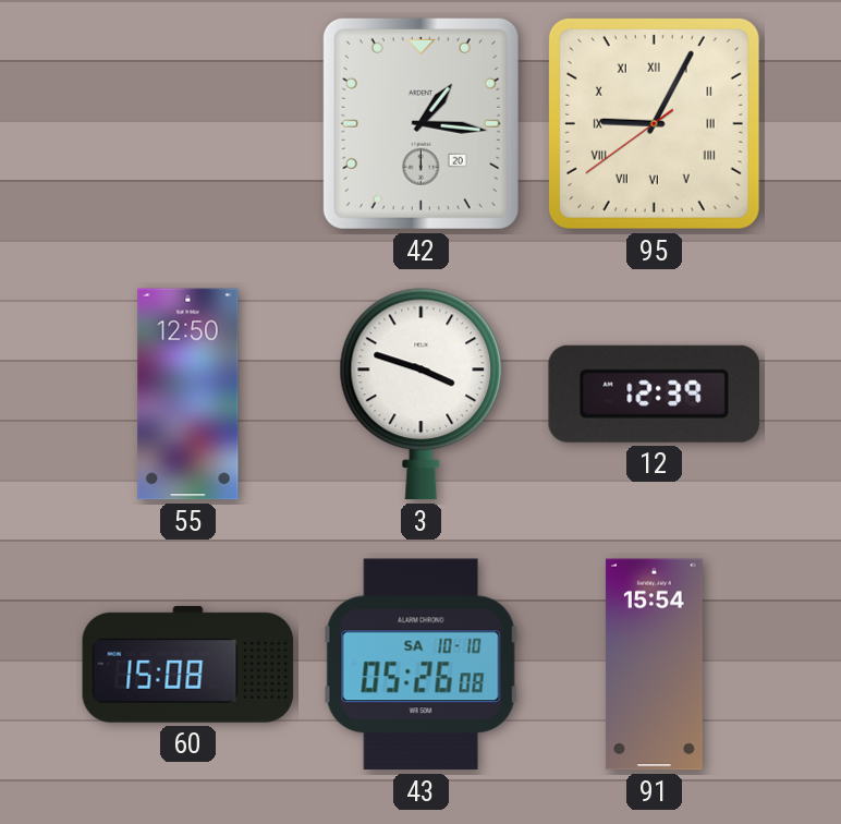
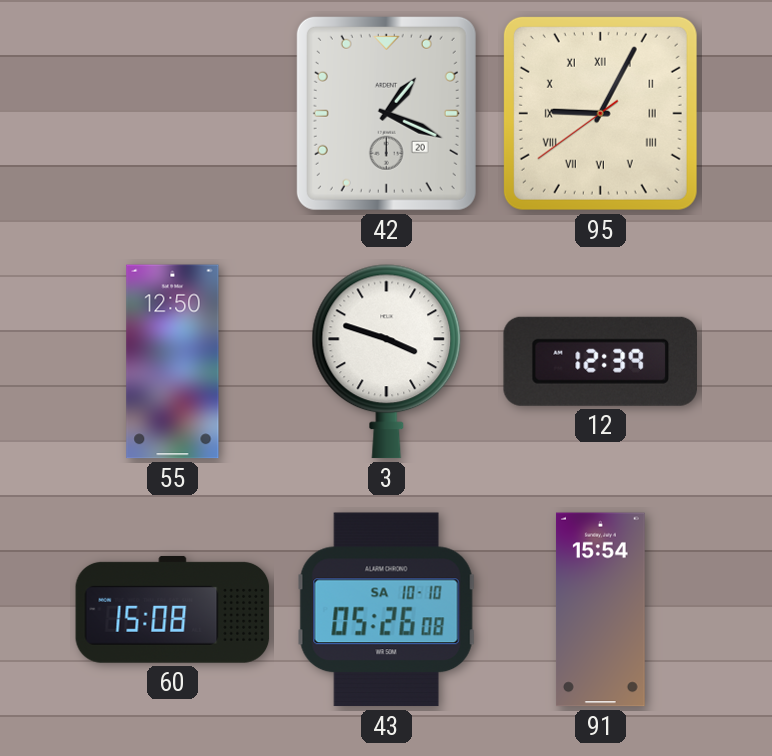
42: 1:16 -> 1:19 (386, 113)
